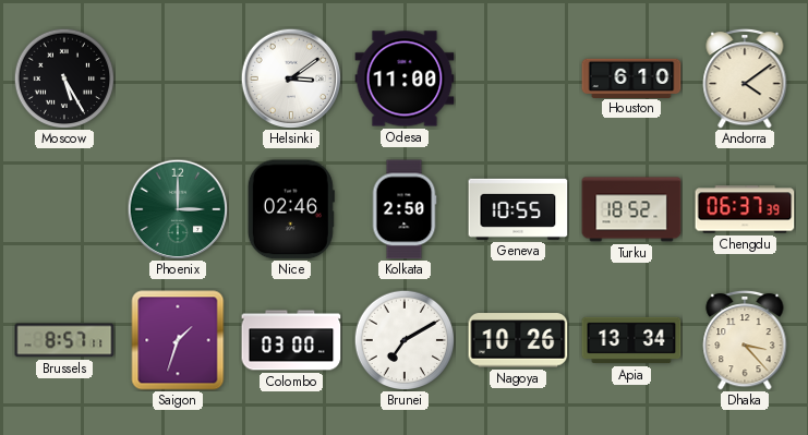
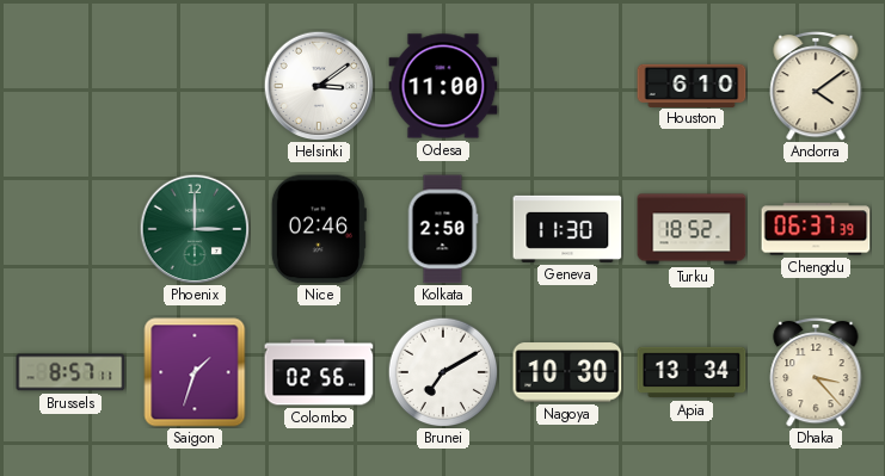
Moscow: 5:25 -> none (64, 78)
Geneva: 10:55 -> 11:30 (567, 229)
Colombo: 03:00 -> 02:56 (319, 372)
Nagoya: 10:26 -> 10:30 (567, 372)
